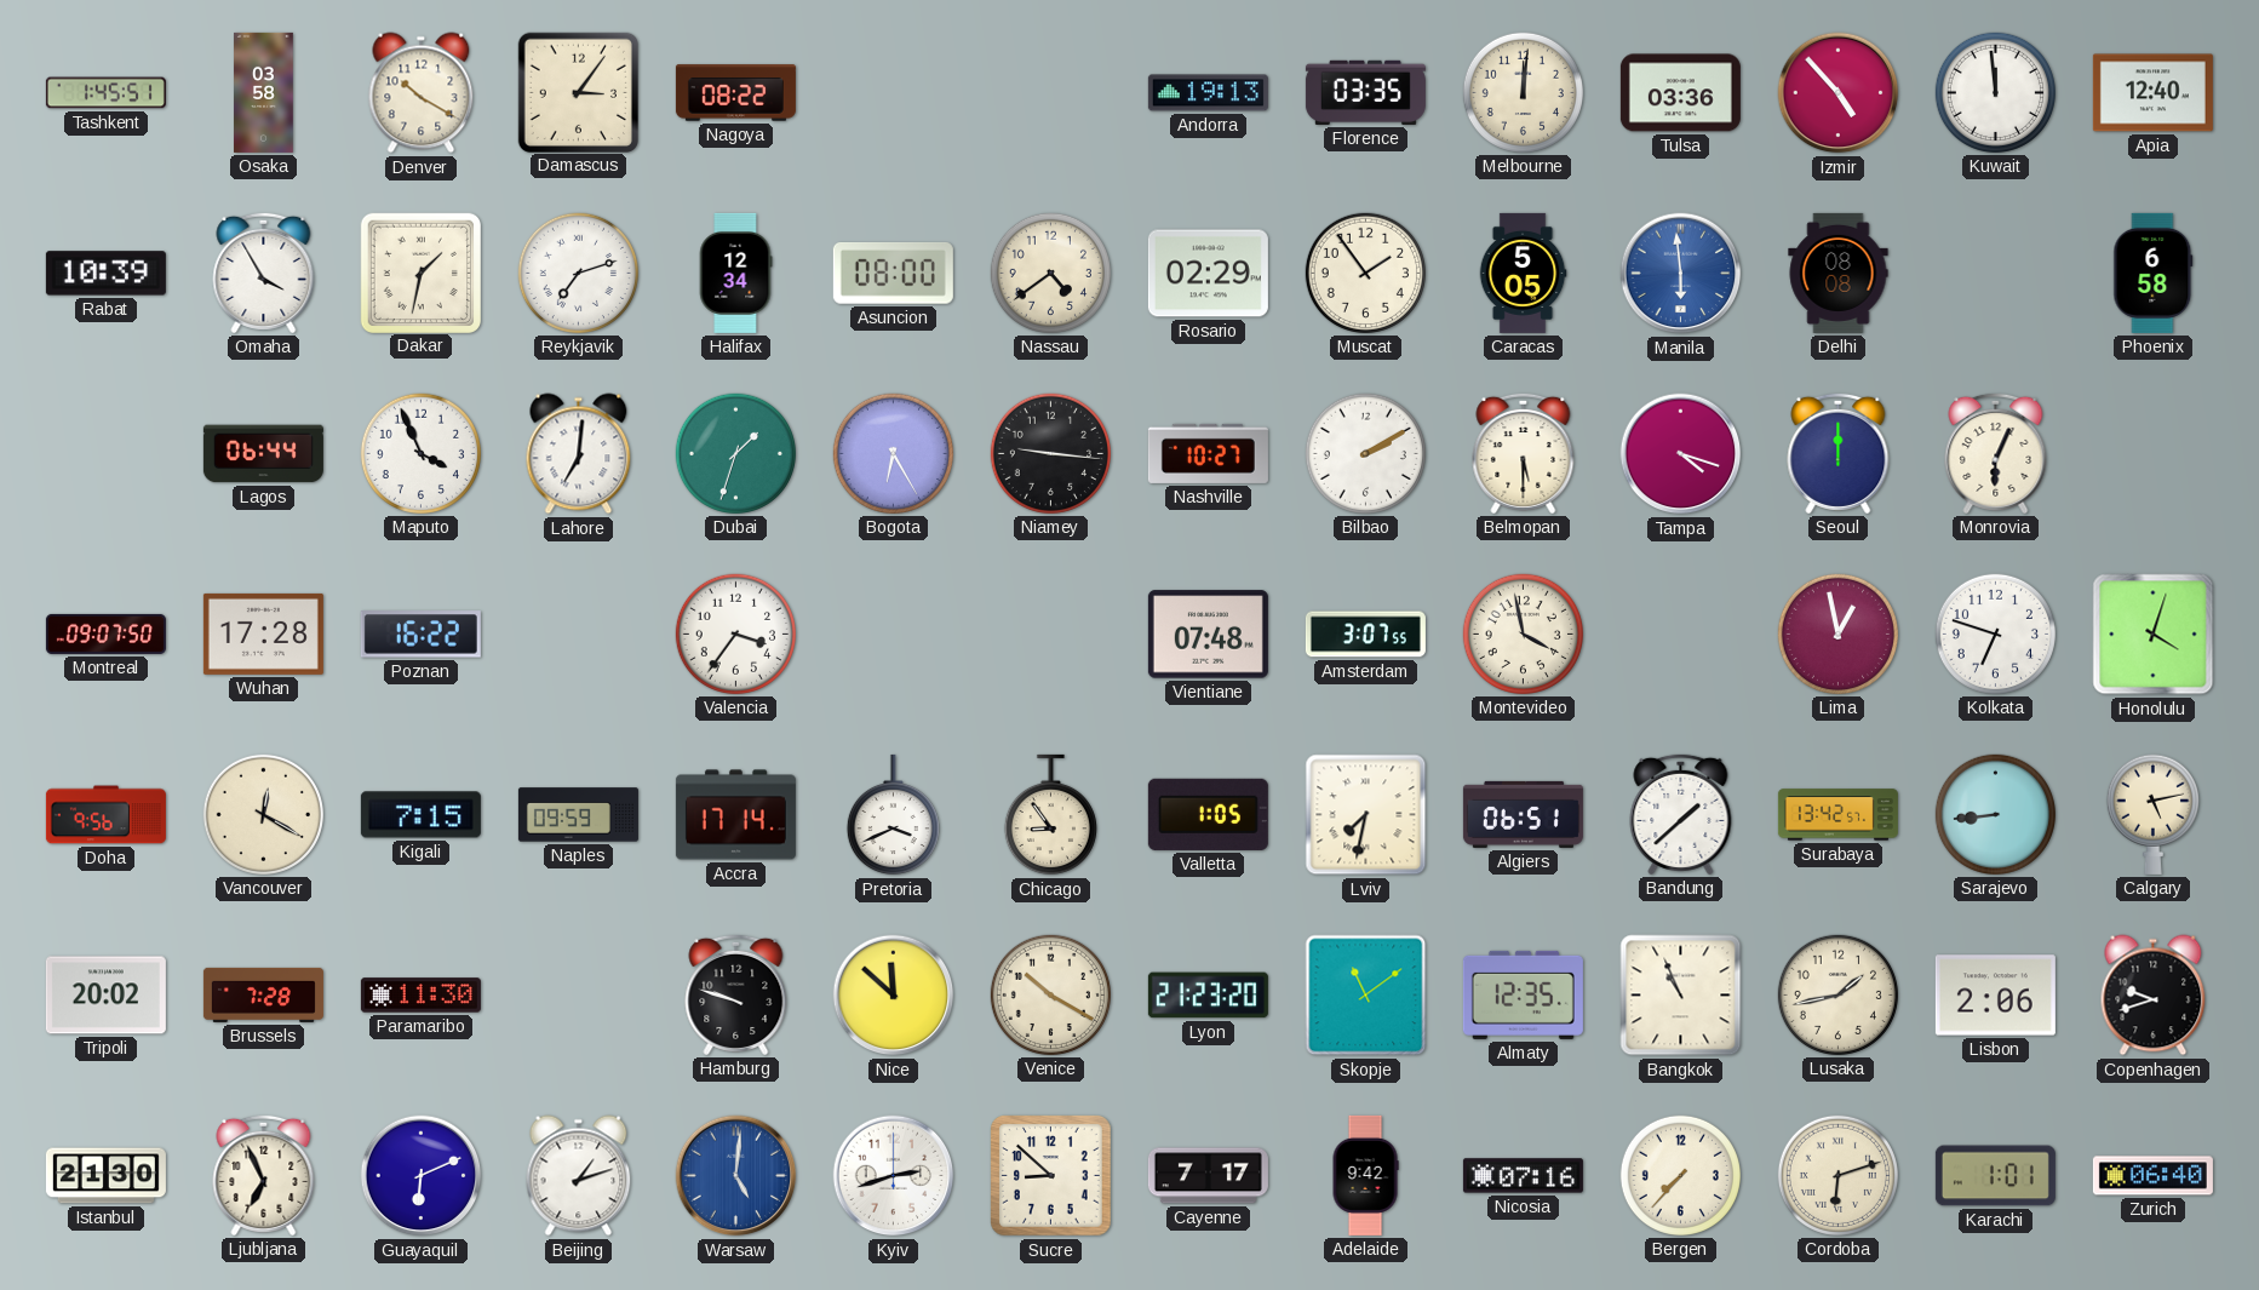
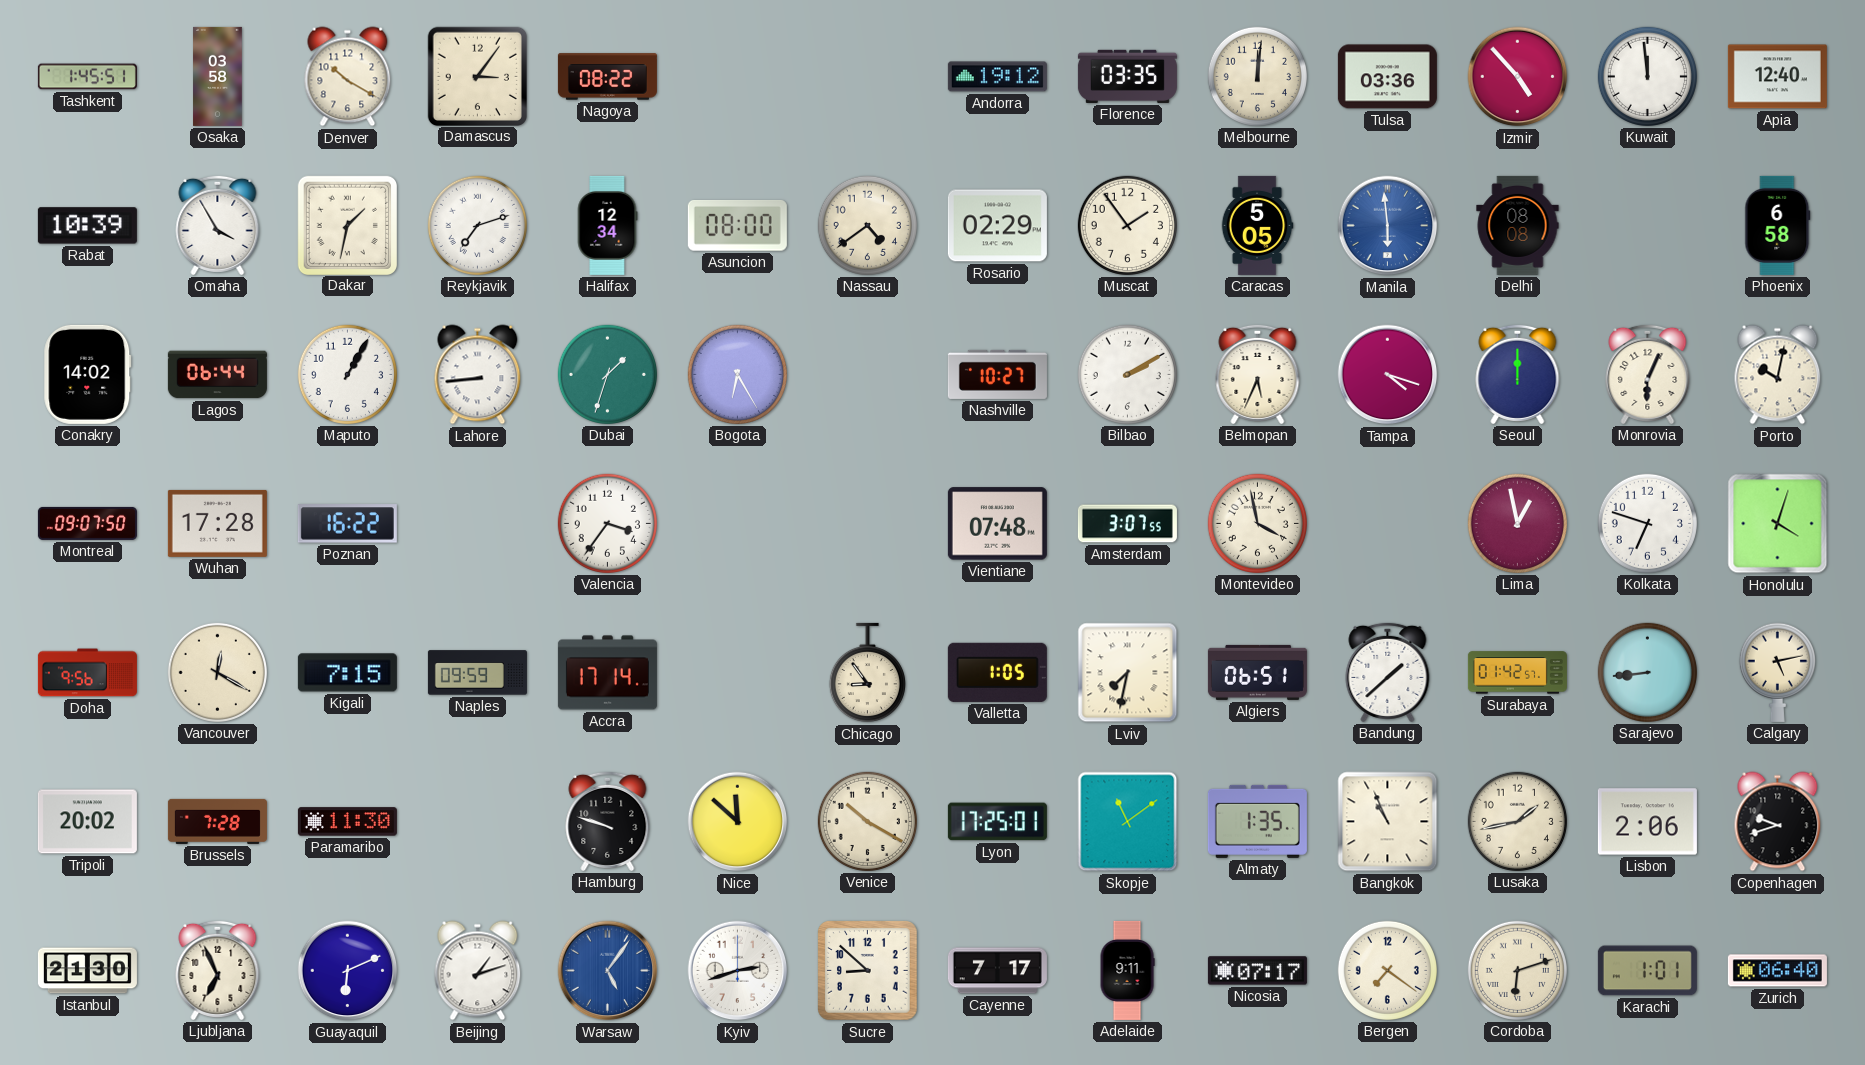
Andorra: 19:13 -> 19:12 (997, 77)
Conakry: none -> 14:02 (88, 374)
Maputo: 3:56 -> 1:05 (347, 374)
Lahore: 7:01 -> 8:44 (478, 375)
Niamey: 9:16 -> none (1050, 453)
Belmopan: 5:30 -> 5:34 (1258, 374)
Porto: none -> 10:02 (1778, 375)
Pretoria: 3:41 -> none (893, 815)
Surabaya: 13:42 -> 01:42 (1517, 673)
Lyon: 21:23 -> 17:25 (997, 822)
Almaty: 12:35 -> 1:35 (1257, 821)
Warsaw: 5:01 -> 5:06 (608, 971)
Adelaide: 9:42 -> 9:11 (1127, 970)
Nicosia: 07:16 -> 07:17 (1257, 971)
Bergen: 7:37 -> 7:21 (1387, 970)
